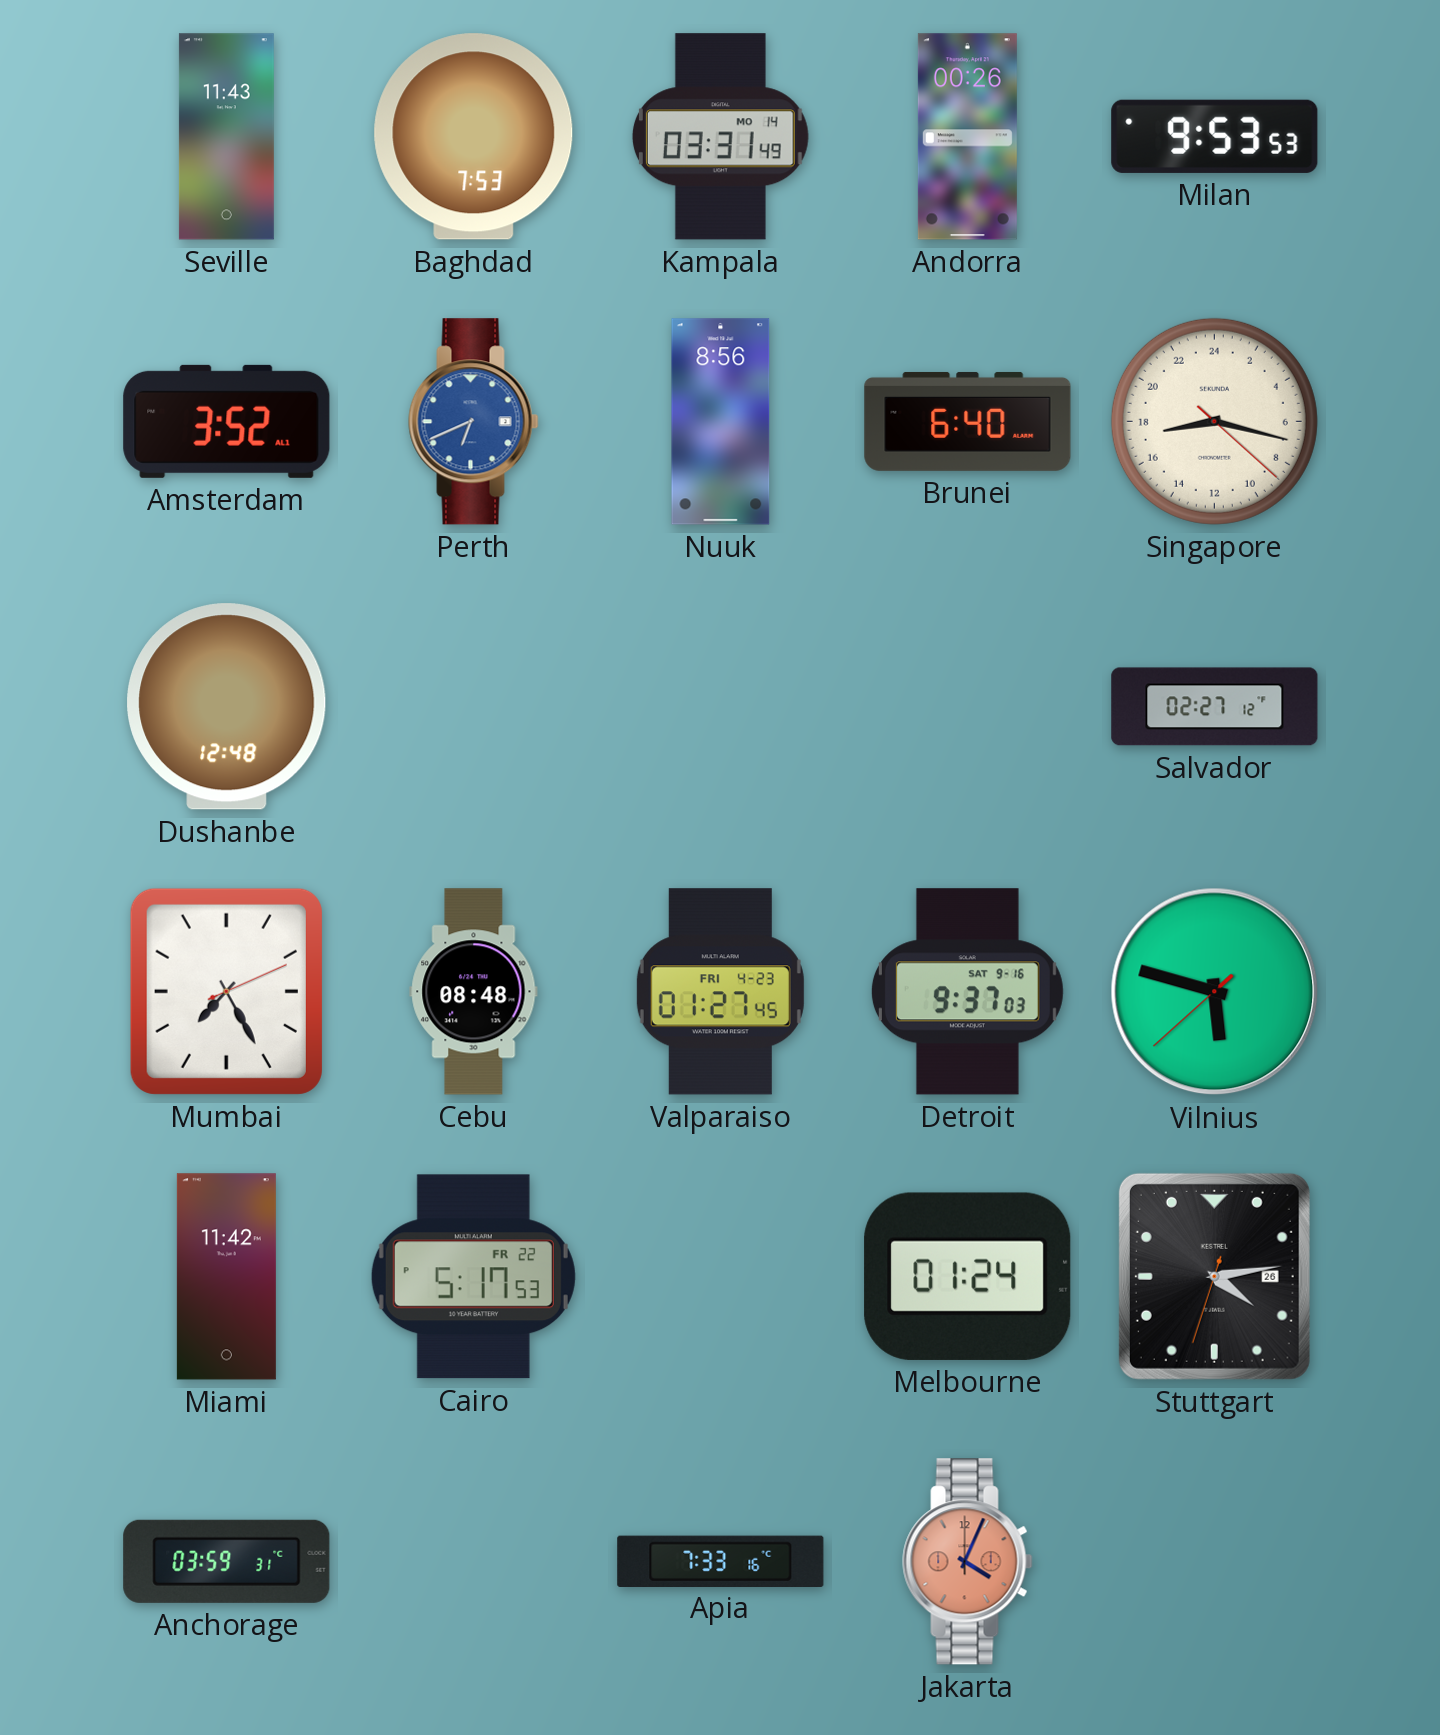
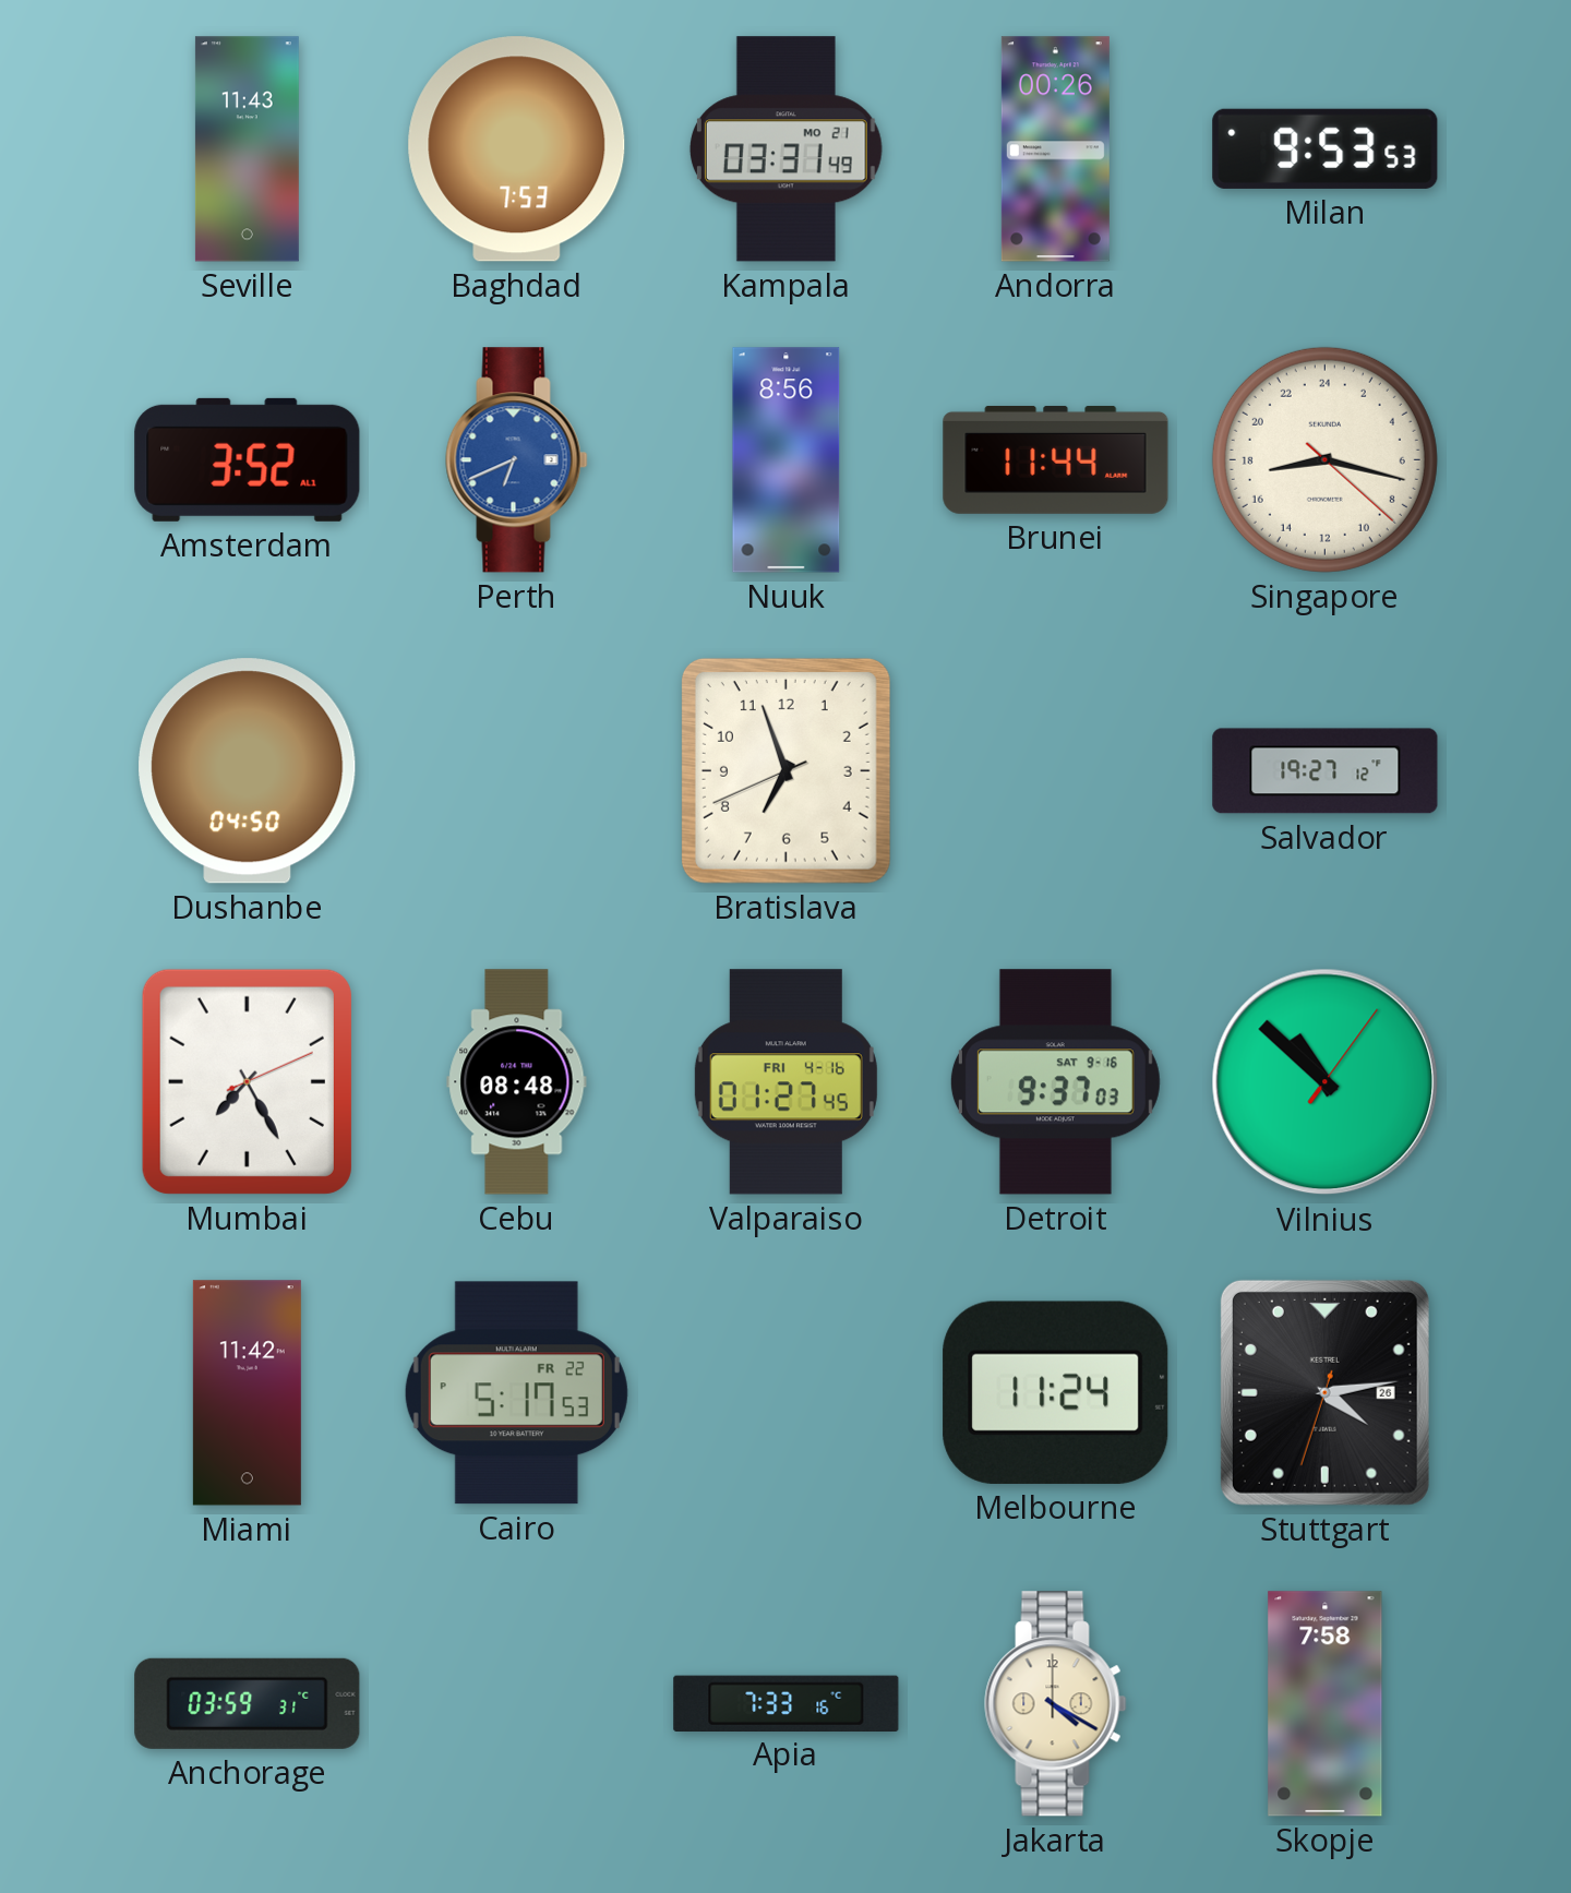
Kampala date: MO 14 -> MO 21 (785, 149)
Brunei: 6:40 -> 11:44 (1056, 459)
Dushanbe: 12:48 -> 04:50 (248, 771)
Bratislava: none -> 6:56 (785, 770)
Salvador: 02:27 -> 19:27 (1326, 771)
Valparaiso date: FRI 4-23 -> FRI 4-16 (785, 1082)
Vilnius: 5:47 -> 10:52 (1326, 1082)
Melbourne: 01:24 -> 11:24 (1056, 1392)
Jakarta: 4:04 -> 4:20 (1056, 1704)
Jakarta dial: salmon -> cream (1056, 1704)
Skopje: none -> 7:58 (1326, 1704)
